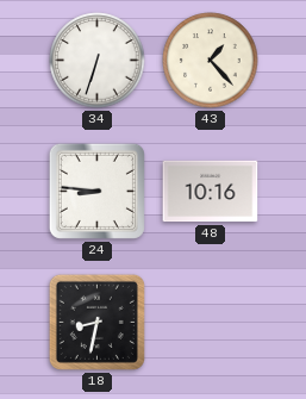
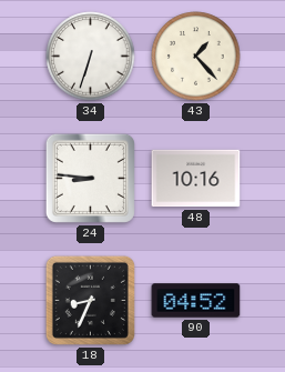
18: 8:32 -> 8:34 (90, 300)
90: none -> 04:52 (196, 301)
